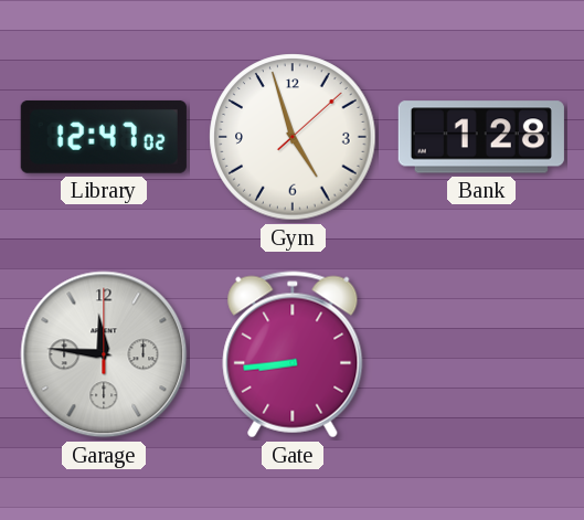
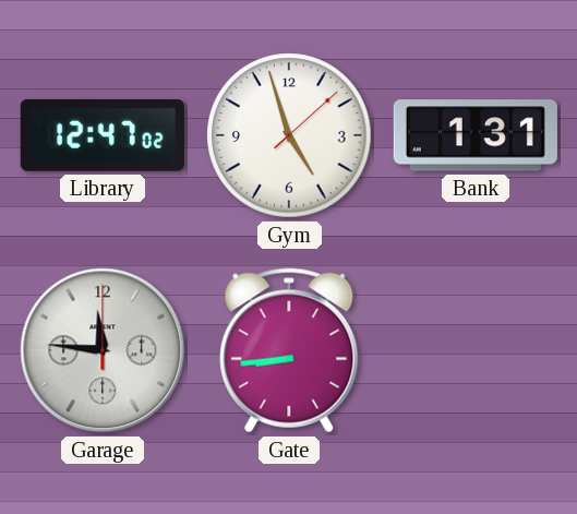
Bank: 1:28 -> 1:31 (476, 135)
